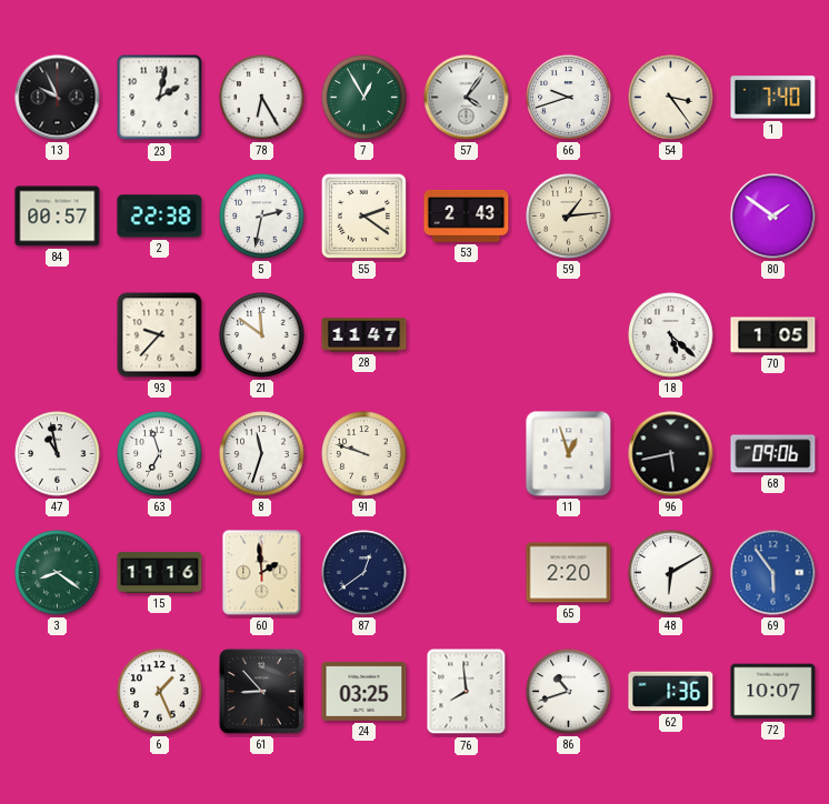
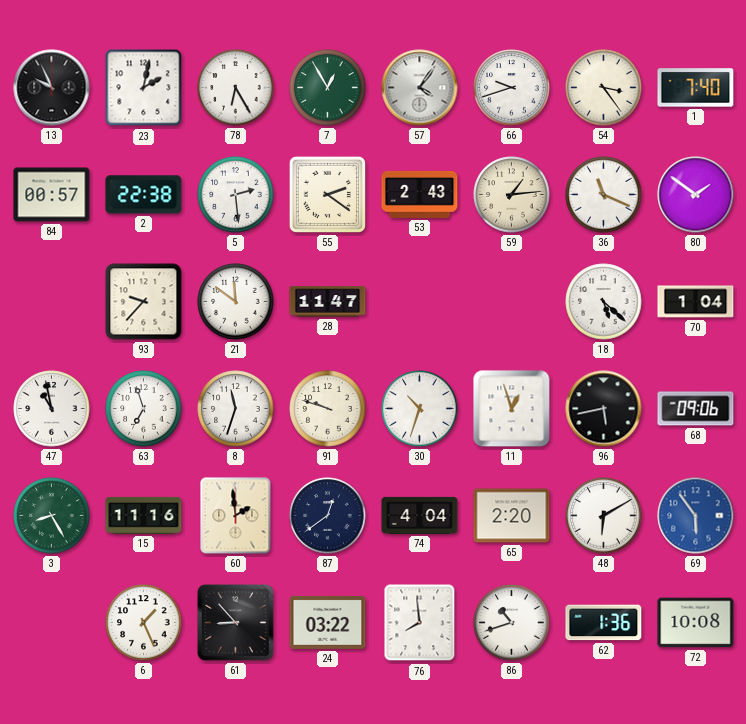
5: 2:32 -> 2:29 (236, 195)
36: none -> 11:19 (604, 195)
70: 1:05 -> 1:04 (696, 302)
30: none -> 10:33 (420, 409)
3: 8:21 -> 8:25 (52, 516)
74: none -> 4:04 (420, 515)
24: 03:25 -> 03:22 (328, 622)
72: 10:07 -> 10:08 (696, 623)
